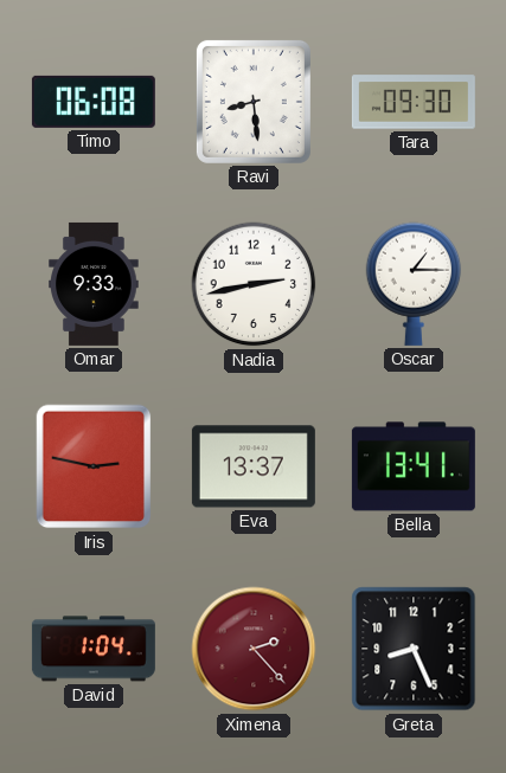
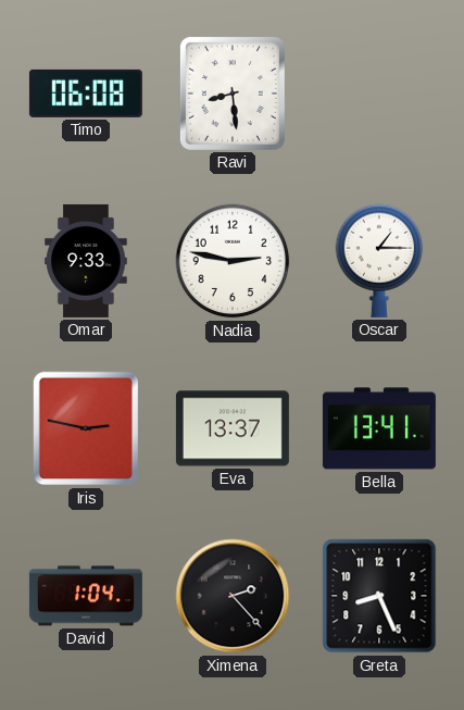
Tara: 09:30 -> none (414, 102)
Nadia: 2:43 -> 2:47 (233, 261)
Ximena dial: burgundy -> black (233, 596)
